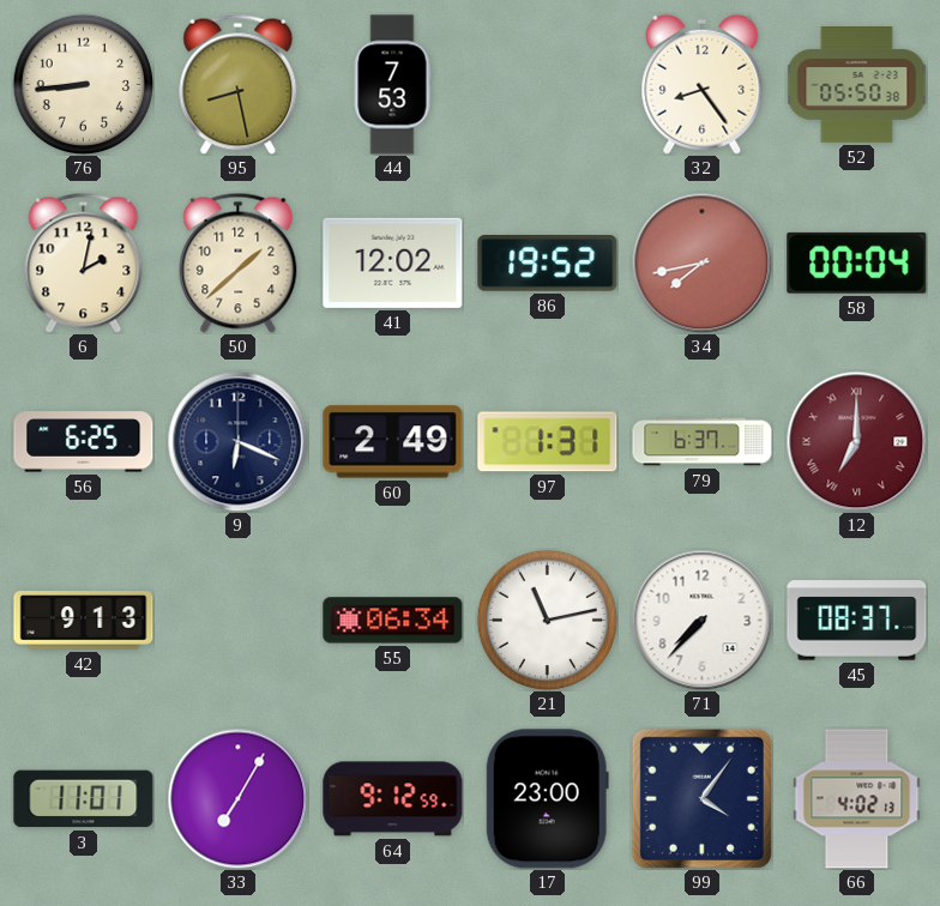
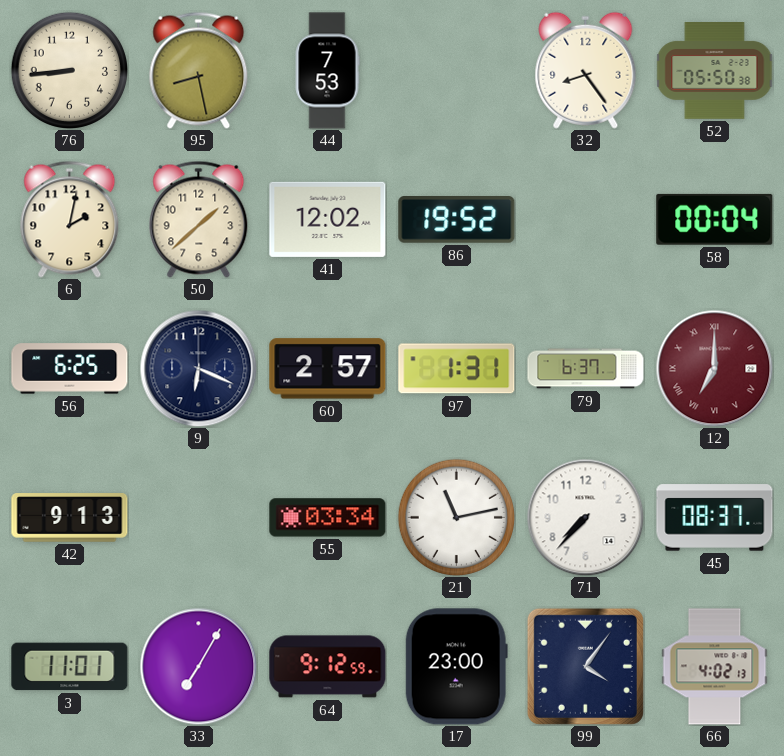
34: 7:43 -> none (701, 262)
60: 2:49 -> 2:57 (328, 369)
55: 06:34 -> 03:34 (328, 518)
